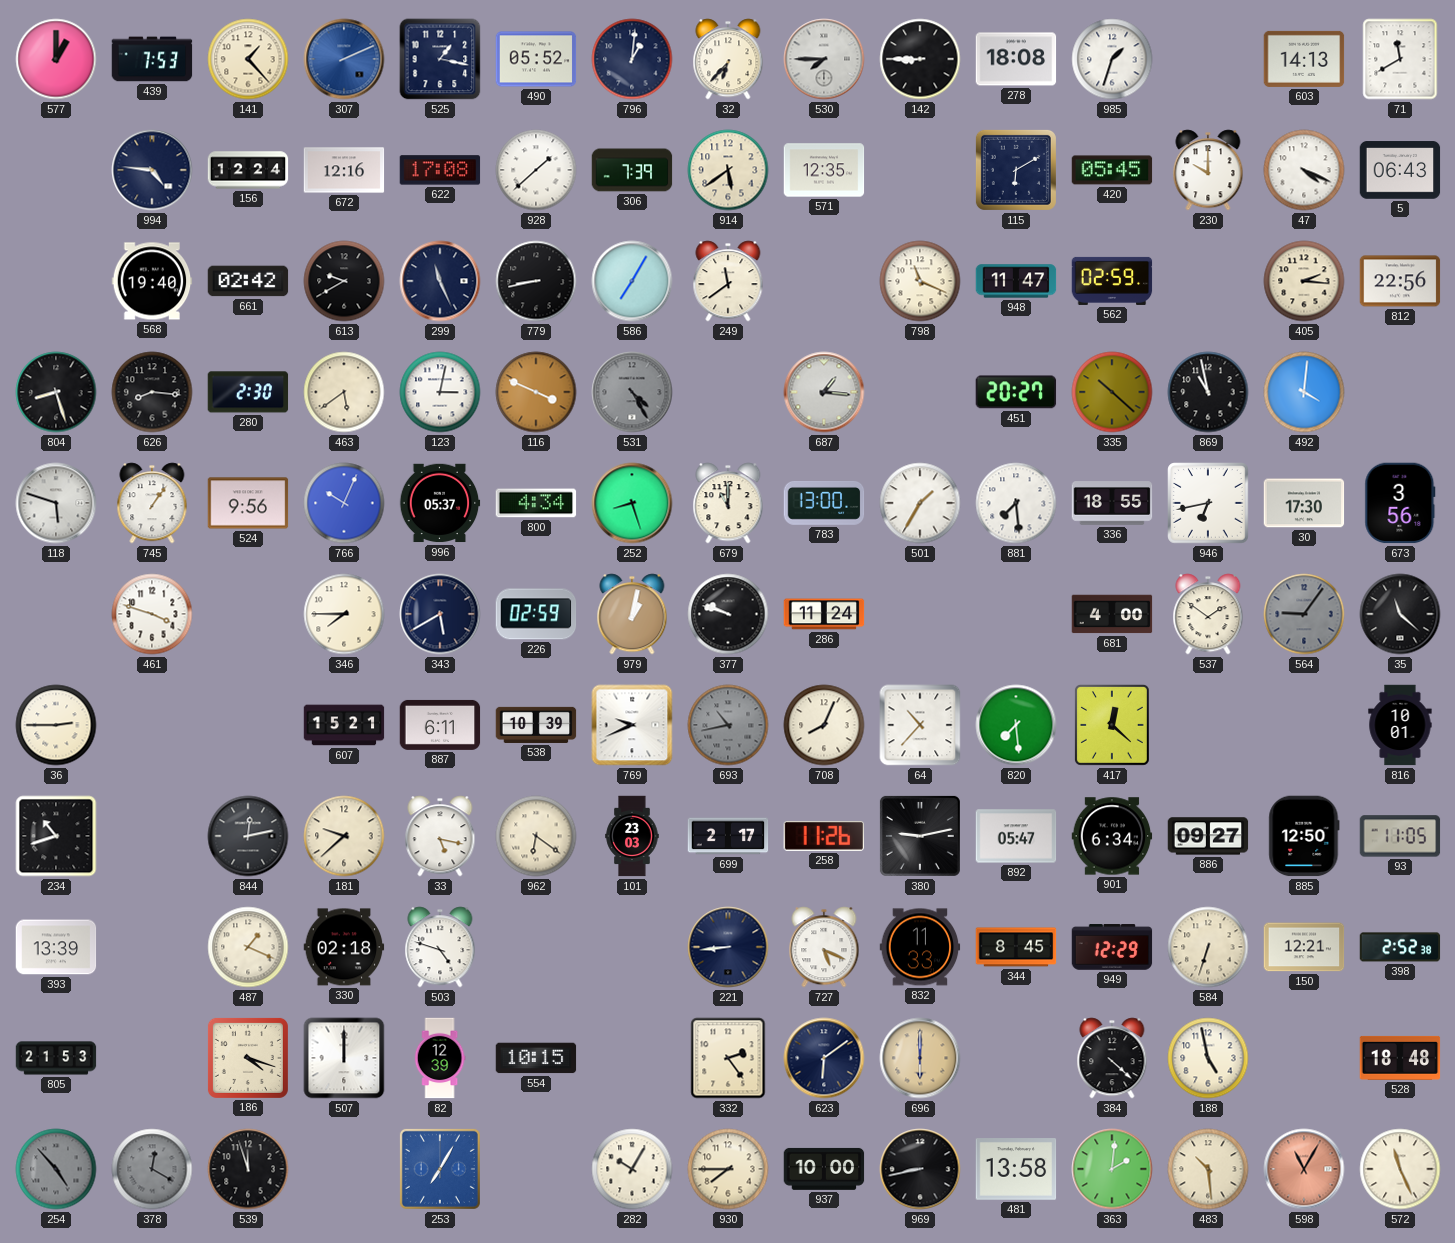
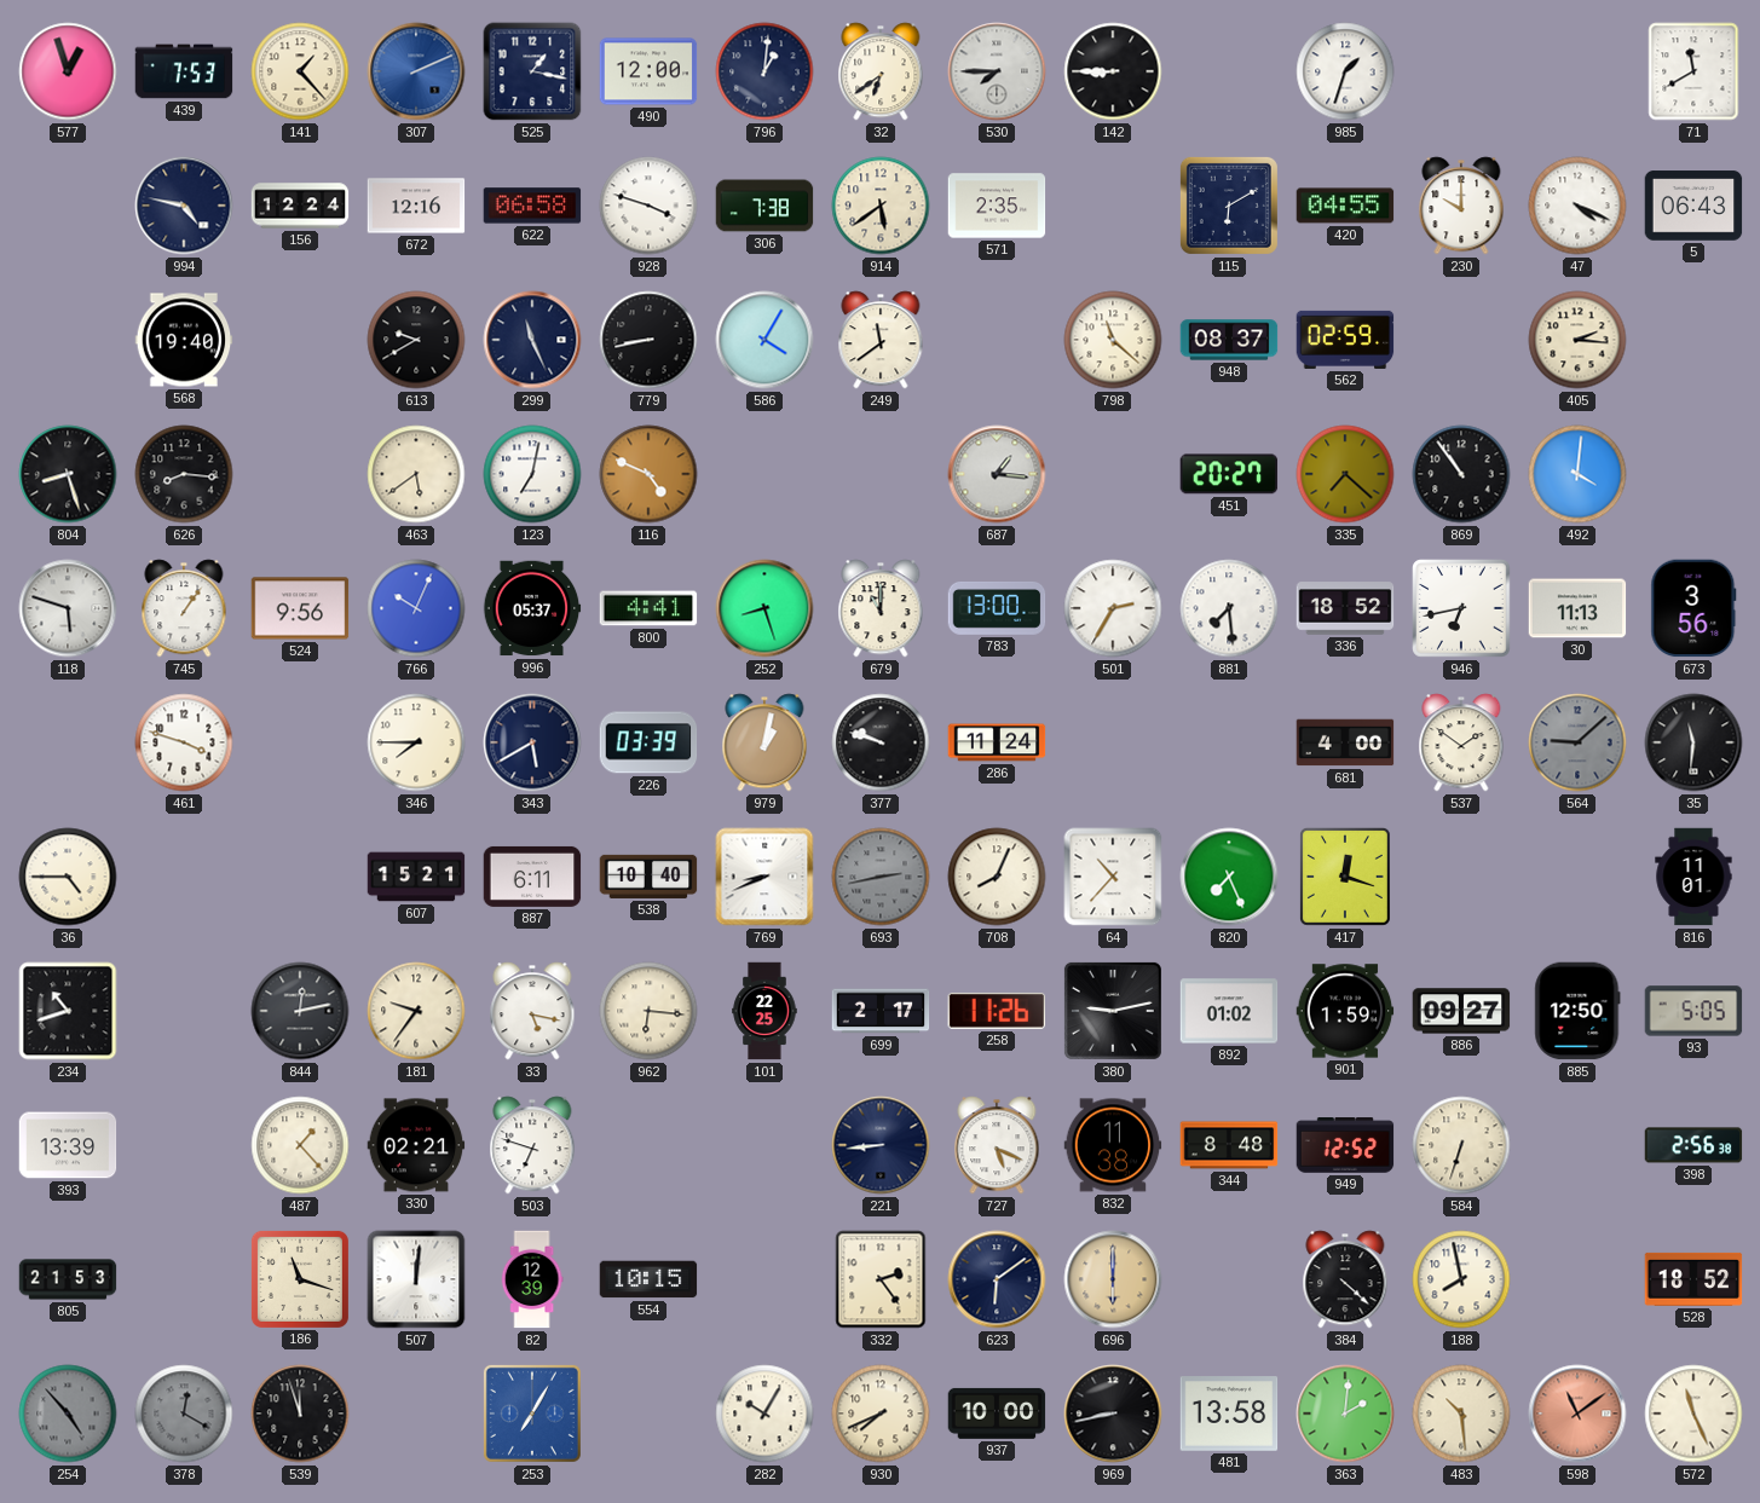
577: 1:00 -> 12:57 (68, 71)
490: 05:52 -> 12:00 (648, 71)
32: 6:37 -> 6:39 (881, 71)
278: 18:08 -> none (1016, 59)
603: 14:13 -> none (1304, 59)
994: 4:46 -> 4:47 (184, 206)
622: 17:08 -> 06:58 (532, 206)
928: 1:38 -> 3:48 (648, 206)
306: 7:39 -> 7:38 (764, 206)
571: 12:35 -> 2:35 (997, 206)
420: 05:45 -> 04:55 (1345, 206)
661: 02:42 -> none (248, 281)
586: 7:05 -> 4:05 (764, 340)
798: 11:19 -> 11:22 (1113, 340)
948: 11:47 -> 08:37 (1229, 340)
812: 22:56 -> none (1400, 281)
280: 2:30 -> none (248, 392)
123: 3:02 -> 7:02 (532, 474)
116: 3:49 -> 4:49 (648, 474)
531: 4:25 -> none (632, 392)
335: 10:22 -> 7:22 (1345, 474)
869: 10:58 -> 10:54 (1461, 474)
800: 4:34 -> 4:41 (648, 608)
501: 1:35 -> 2:35 (1113, 608)
336: 18:55 -> 18:52 (1345, 608)
30: 17:30 -> 11:13 (1577, 608)
226: 02:59 -> 03:39 (648, 742)
564: 9:06 -> 9:08 (1577, 742)
35: 11:22 -> 11:31 (1693, 742)
36: 2:45 -> 4:45 (68, 877)
538: 10:39 -> 10:40 (648, 877)
769: 9:41 -> 8:41 (764, 877)
693: 10:43 -> 2:43 (881, 877)
820: 7:29 -> 7:26 (1229, 877)
417: 12:22 -> 12:18 (1345, 878)
816: 10:01 -> 11:01 (1693, 877)
181: 9:38 -> 9:36 (416, 1011)
962: 6:21 -> 6:16 (648, 1011)
101: 23:03 -> 22:25 (764, 1011)
892: 05:47 -> 01:02 (1229, 1011)
901: 6:34 -> 1:59 (1345, 1011)
93: 11:05 -> 5:05 (1693, 1011)
487: 1:19 -> 1:23 (300, 1145)
330: 02:18 -> 02:21 (416, 1145)
503: 4:48 -> 6:48 (532, 1145)
832: 11:33 -> 11:38 (1113, 1145)
344: 8:45 -> 8:48 (1229, 1145)
949: 12:29 -> 12:52 (1345, 1145)
150: 12:21 -> none (1304, 947)
398: 2:52 -> 2:56 (1693, 1145)
186: 4:18 -> 11:18 (300, 1279)
507: 12:00 -> 12:01 (416, 1279)
188: 4:58 -> 7:58 (1461, 1279)
528: 18:48 -> 18:52 (1693, 1279)
930: 7:45 -> 7:41 (881, 1414)
598: 11:05 -> 11:09 (1577, 1414)
